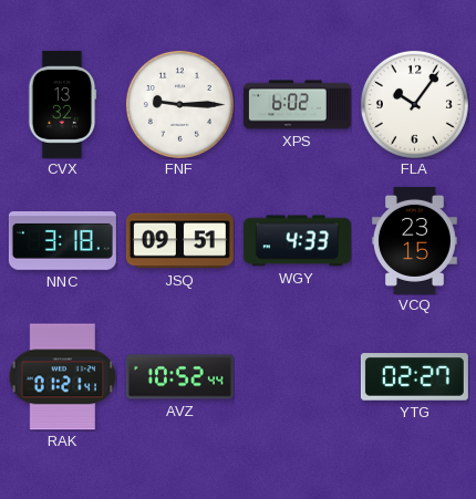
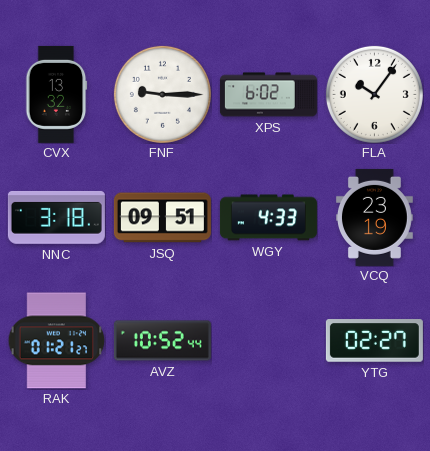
VCQ: 23:15 -> 23:19 (375, 217)
RAK: 01:21:41 -> 01:21:27 (56, 341)
